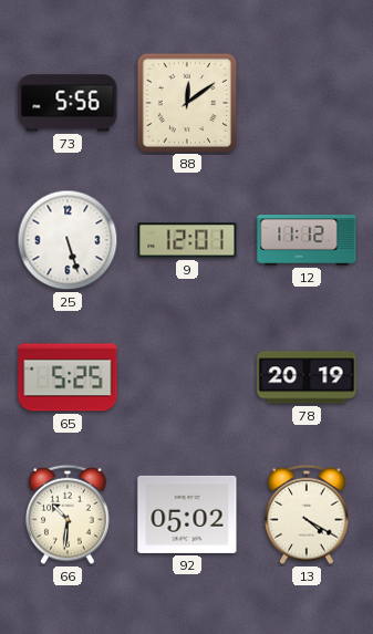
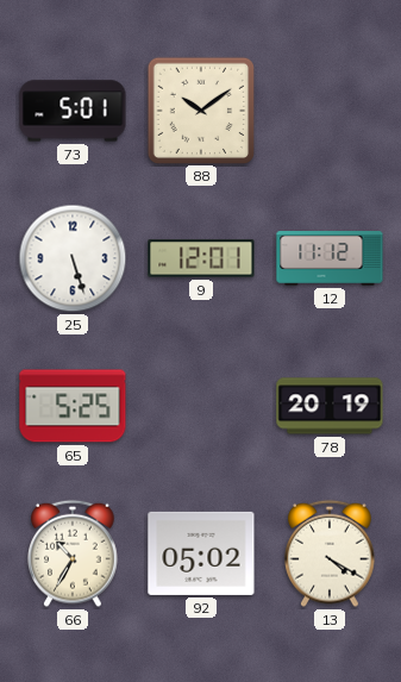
73: 5:56 -> 5:01 (73, 111)
88: 12:09 -> 10:09 (200, 110)
66: 10:31 -> 10:35 (73, 553)
